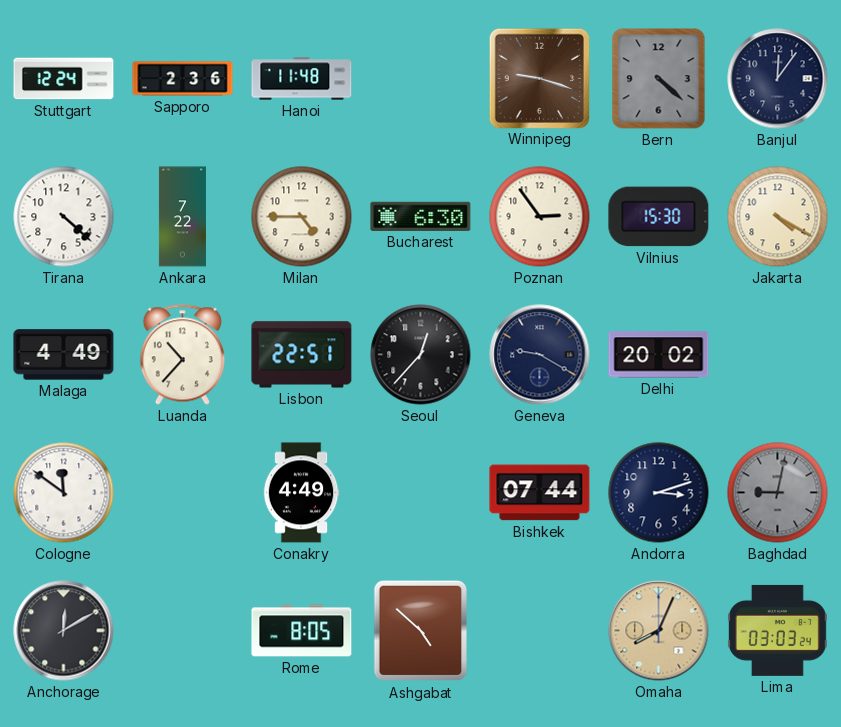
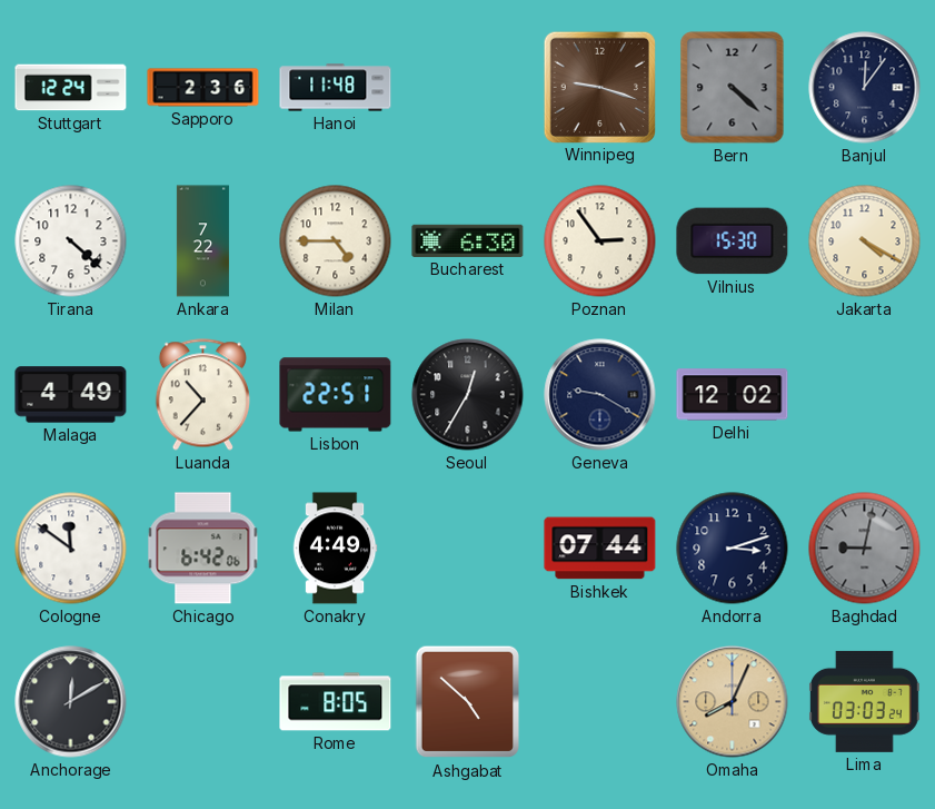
Seoul: 12:37 -> 12:35 (468, 395)
Delhi: 20:02 -> 12:02 (733, 395)
Chicago: none -> 6:42 (203, 549)
